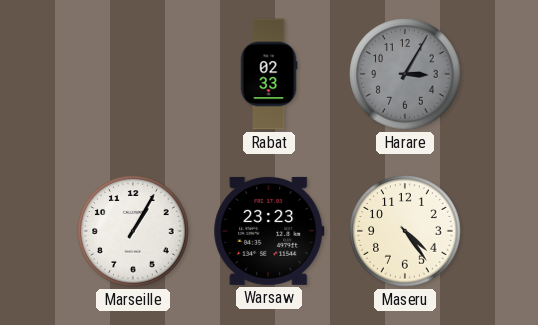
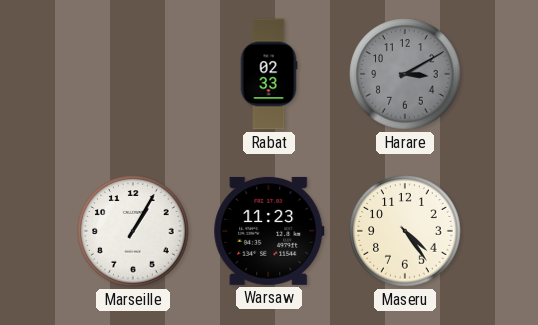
Harare: 3:05 -> 3:10 (405, 74)
Warsaw: 23:23 -> 11:23 (269, 231)
